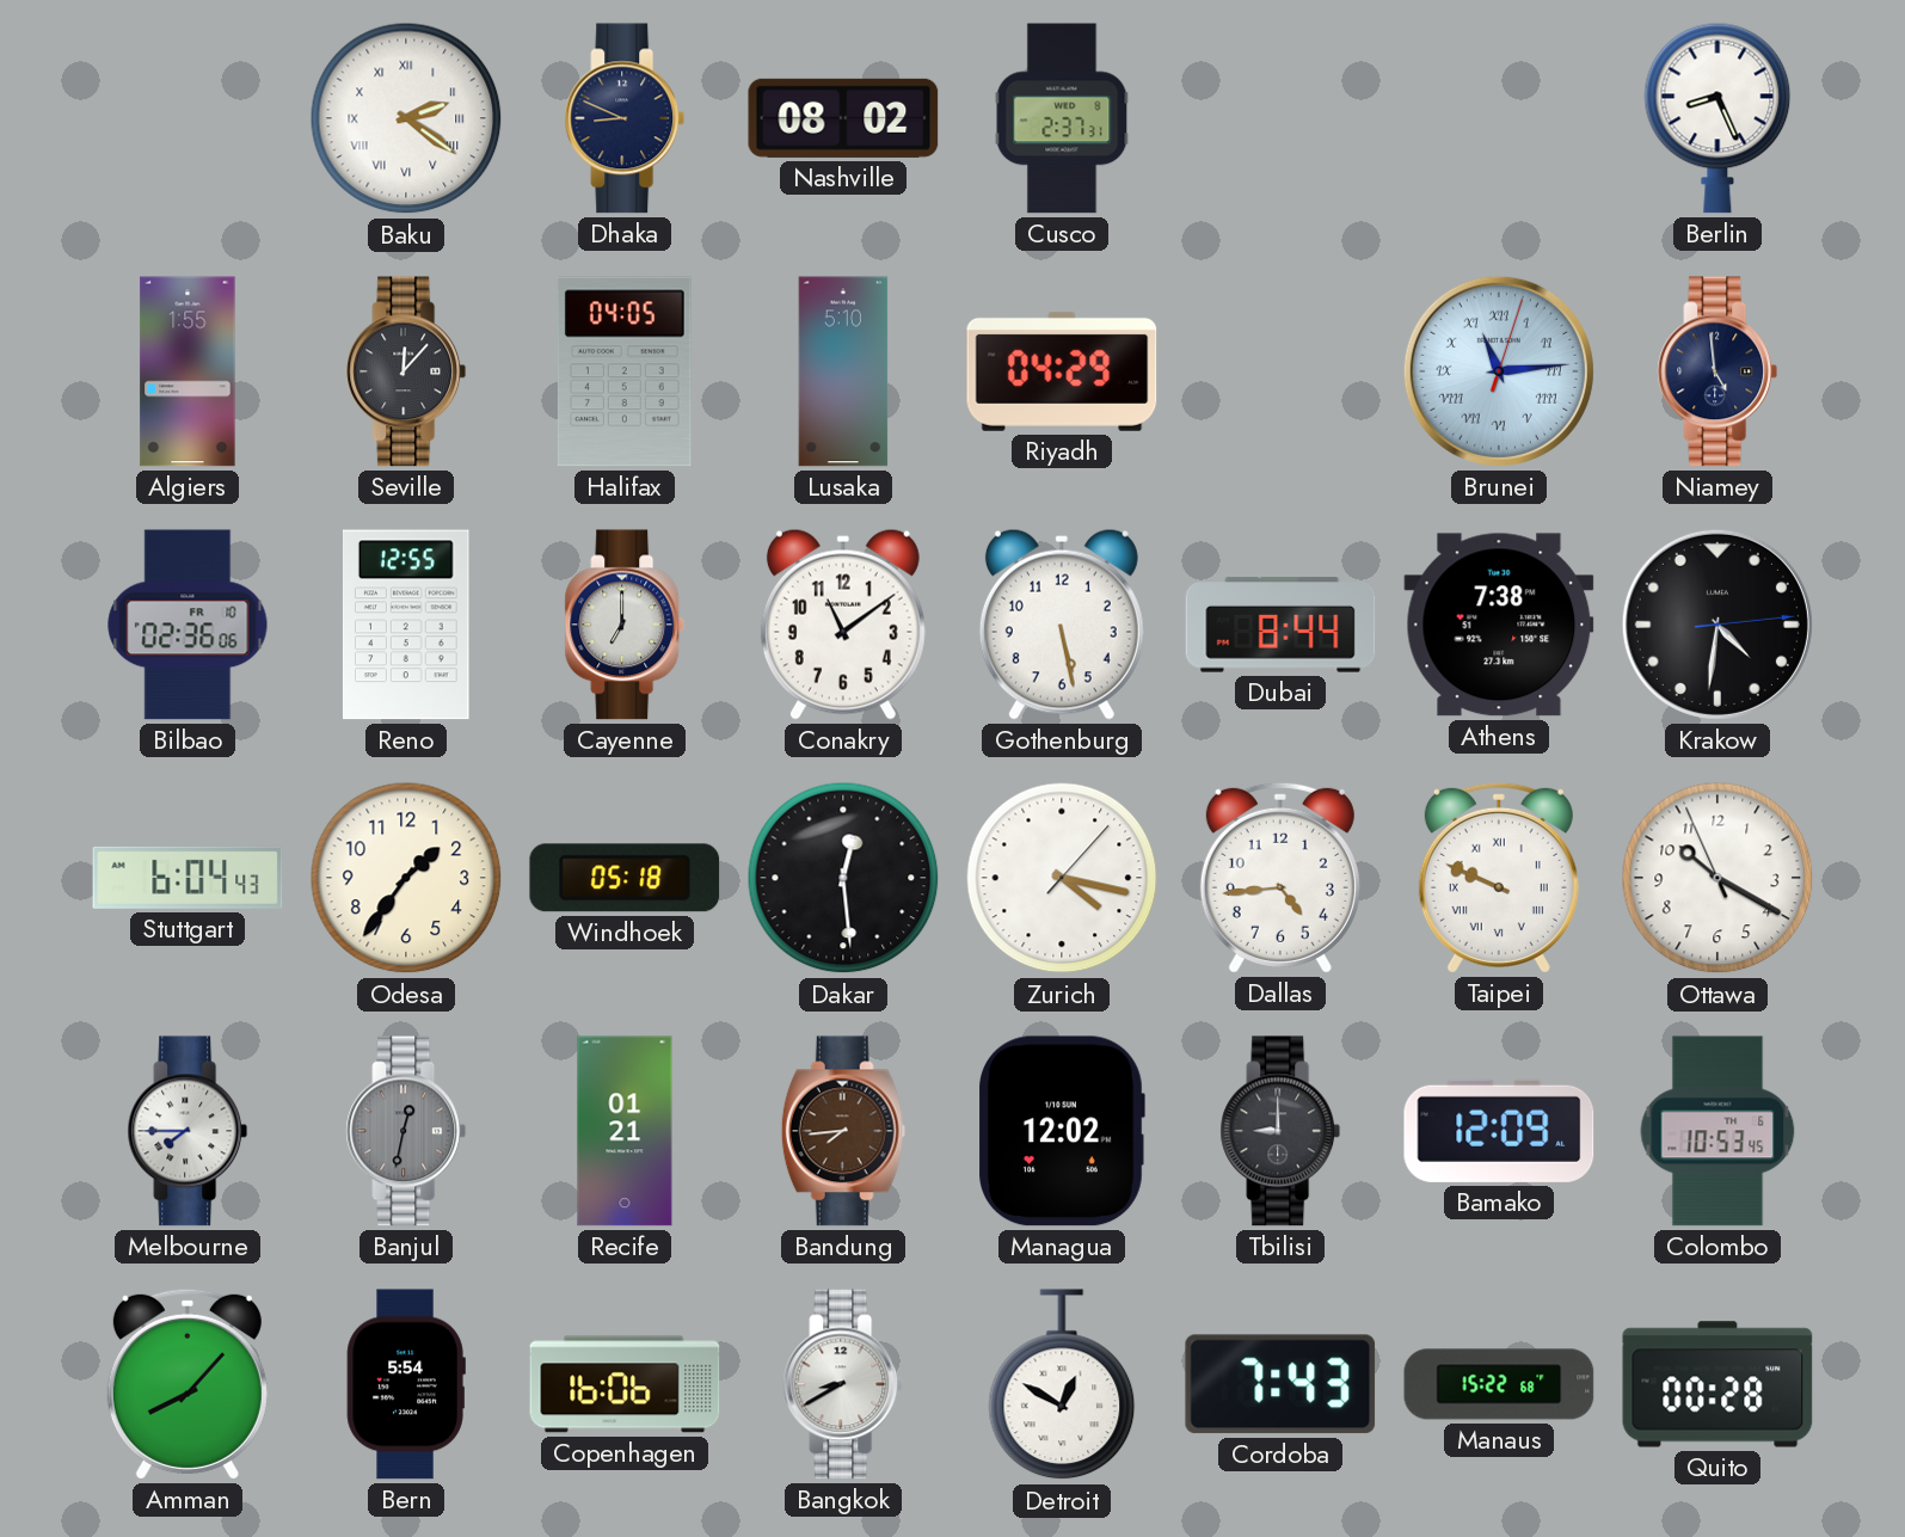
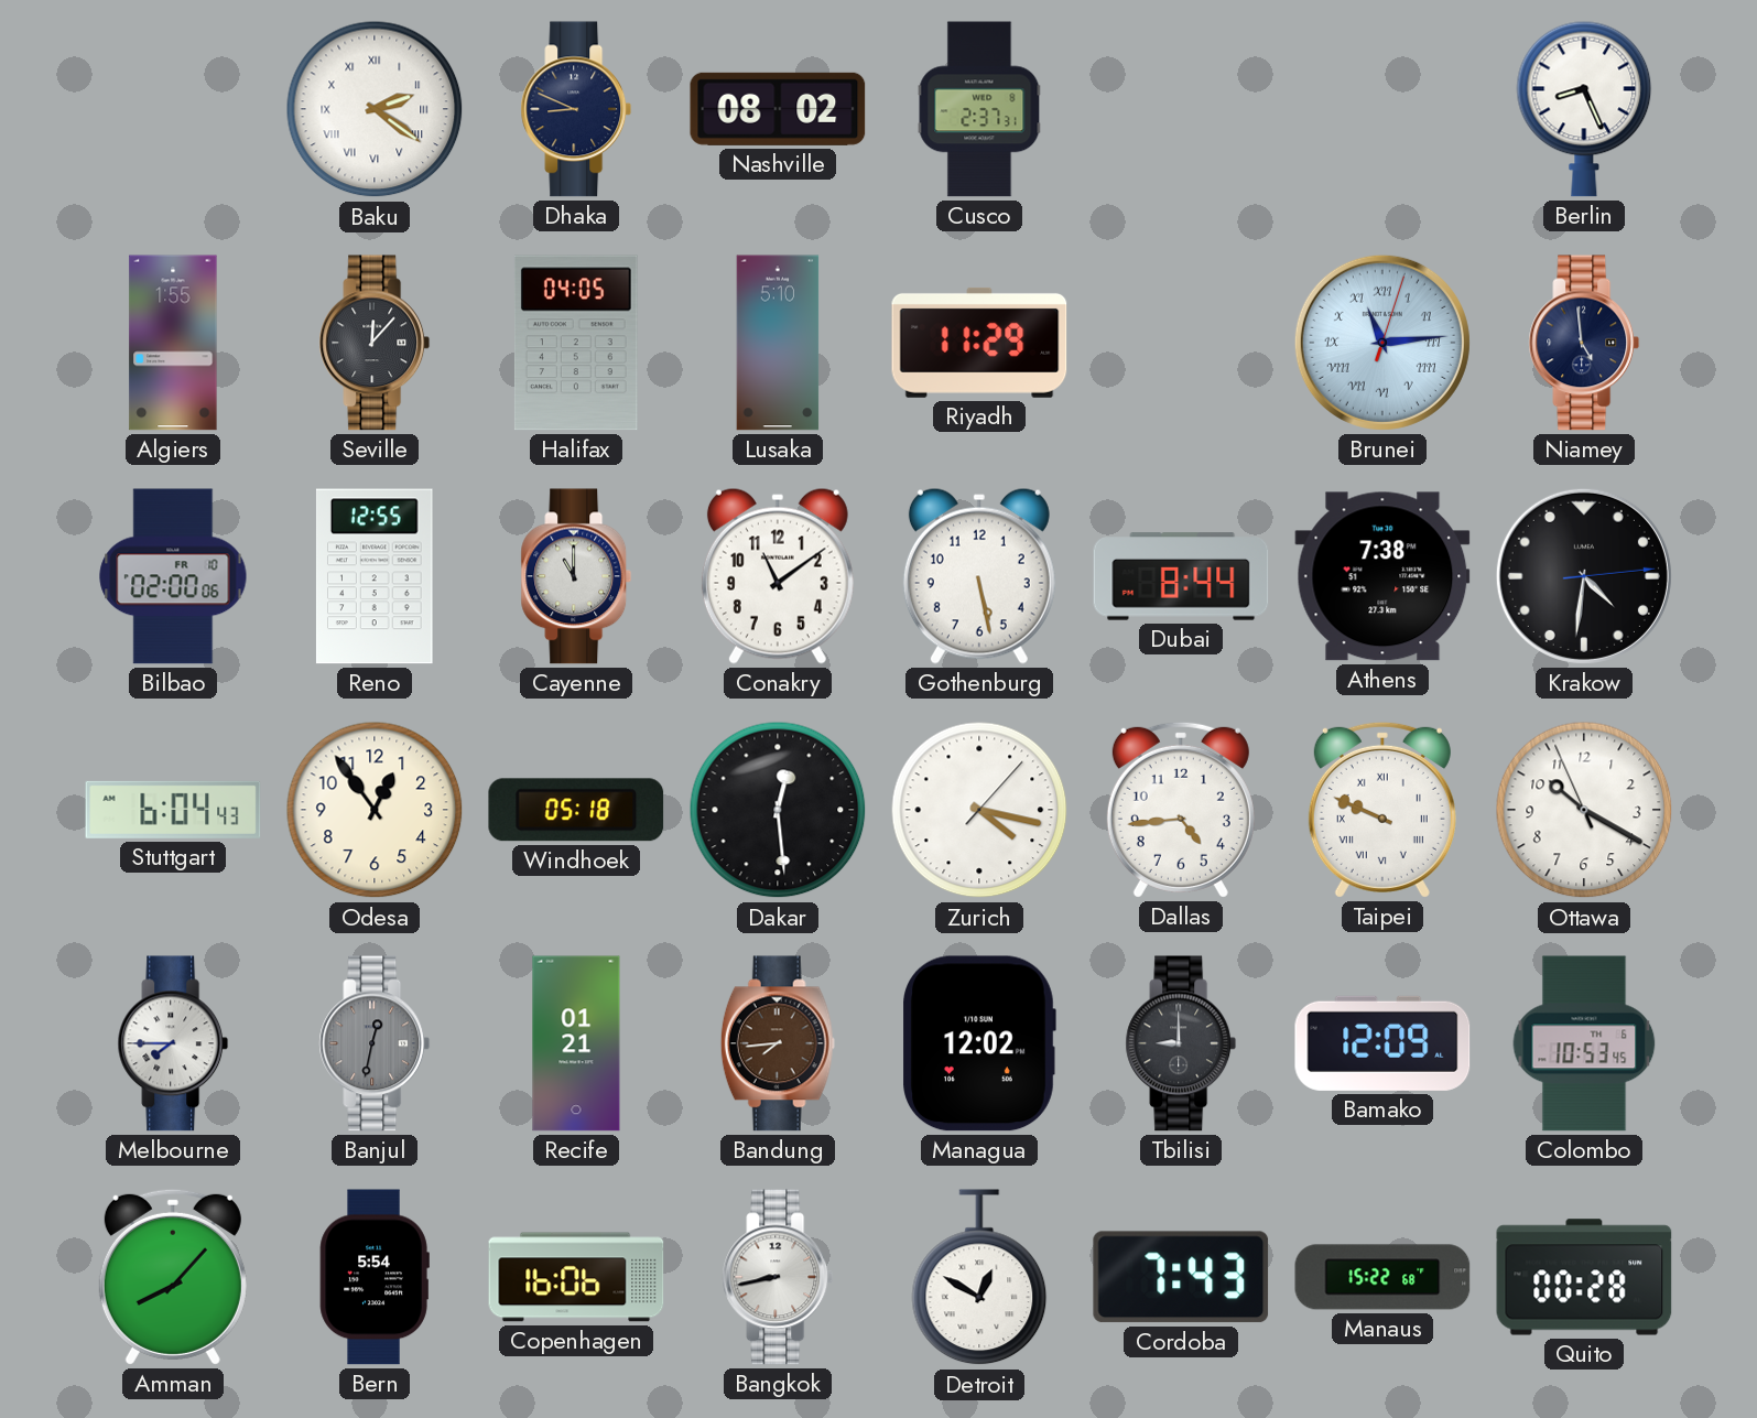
Riyadh: 04:29 -> 11:29 (979, 343)
Bilbao: 02:36 -> 02:00 (173, 576)
Cayenne: 7:00 -> 11:00 (576, 576)
Odesa: 1:36 -> 12:54 (375, 810)
Bangkok: 8:40 -> 8:43 (778, 1277)
